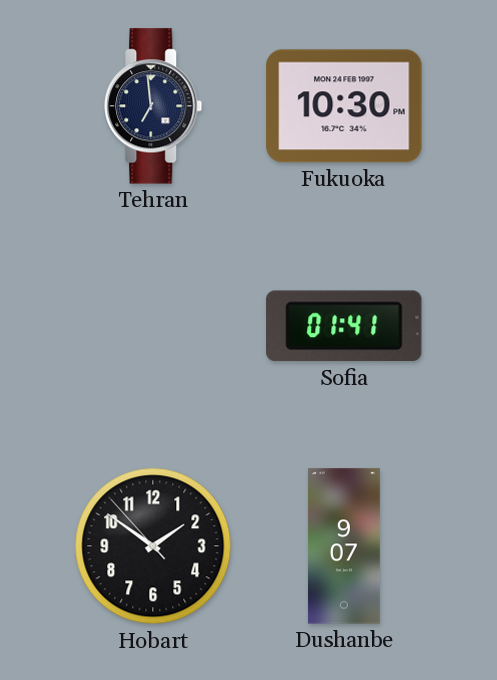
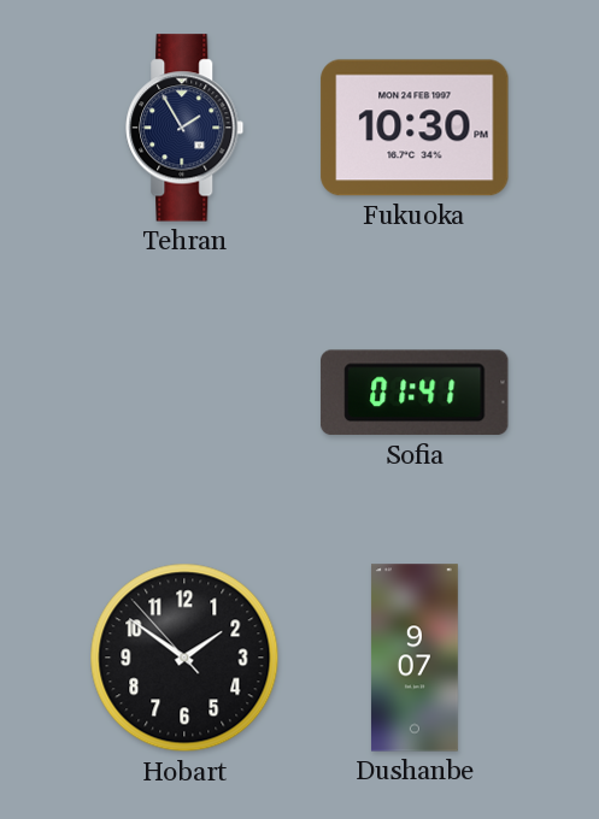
Tehran: 6:59 -> 1:55 (184, 128)
